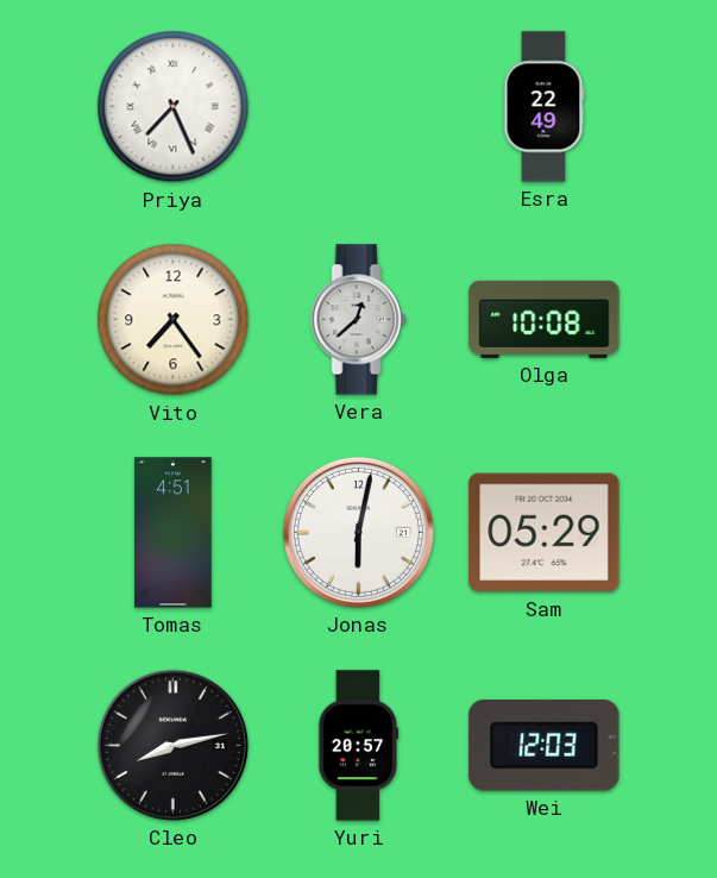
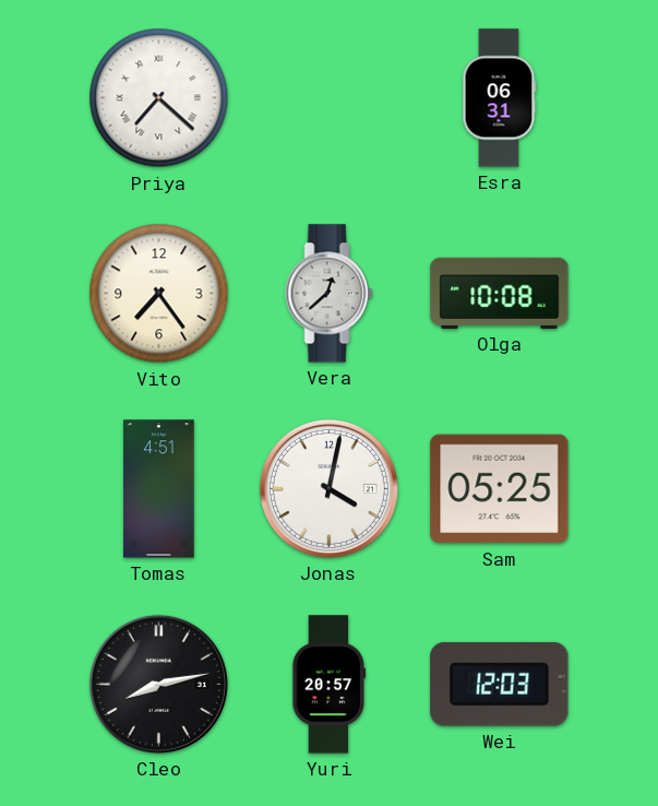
Priya: 7:26 -> 7:22 (159, 98)
Esra: 22:49 -> 06:31 (499, 98)
Jonas: 6:02 -> 4:02 (328, 488)
Sam: 05:29 -> 05:25 (500, 489)
